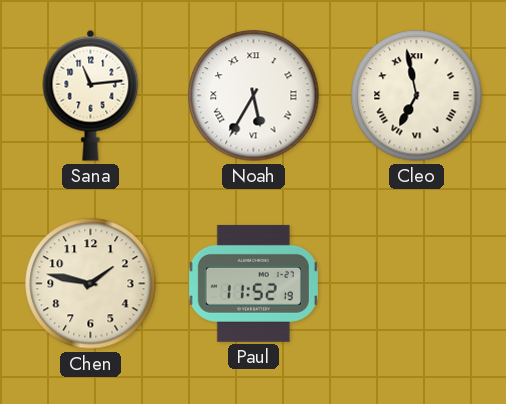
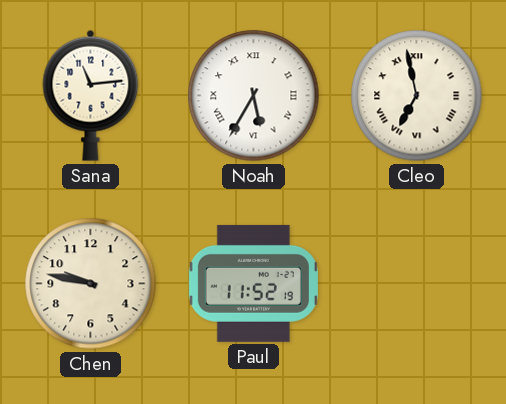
Chen: 1:47 -> 9:47 (91, 284)
